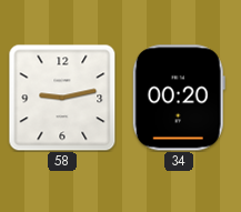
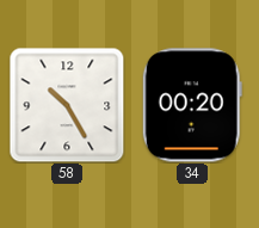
58: 9:13 -> 10:25 (67, 105)
